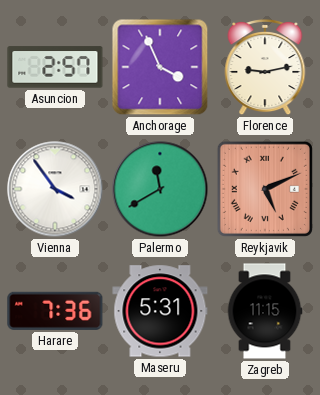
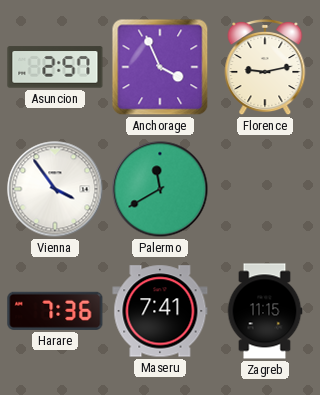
Reykjavik: 5:11 -> none (265, 189)
Maseru: 5:31 -> 7:41 (160, 311)
